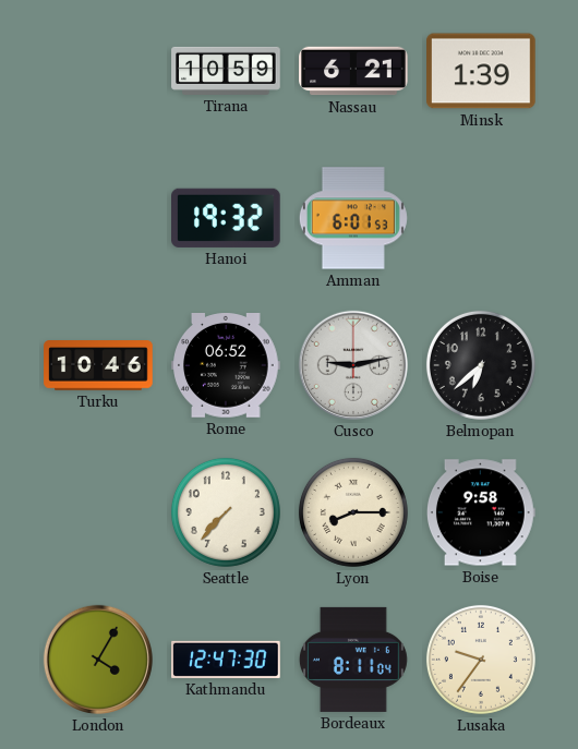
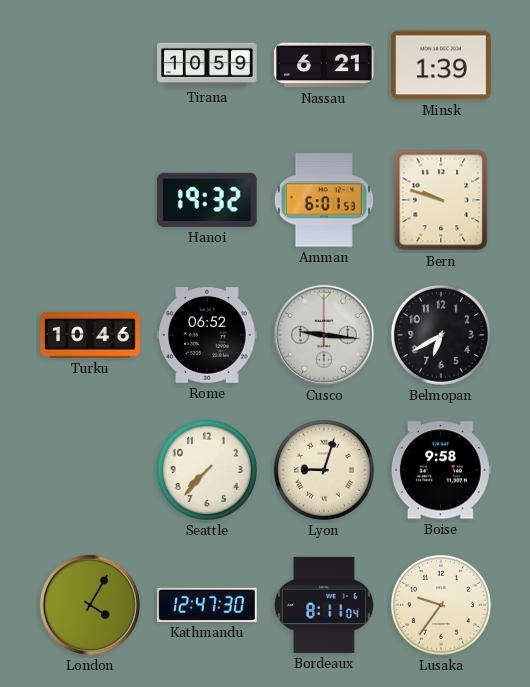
Bern: none -> 9:48 (441, 200)
Cusco: 9:13 -> 9:16 (324, 335)
Belmopan: 6:38 -> 6:40 (441, 335)
Lyon: 8:15 -> 9:03 (324, 470)
